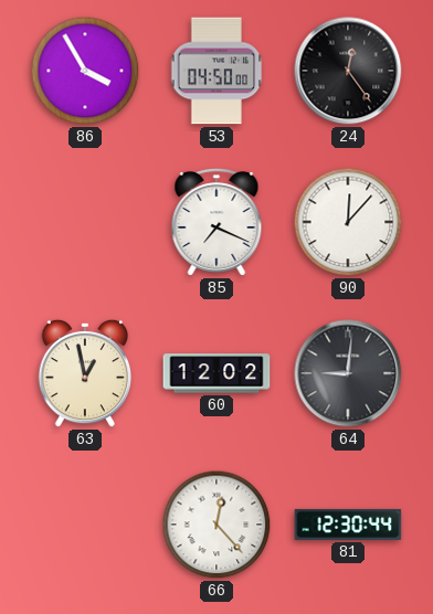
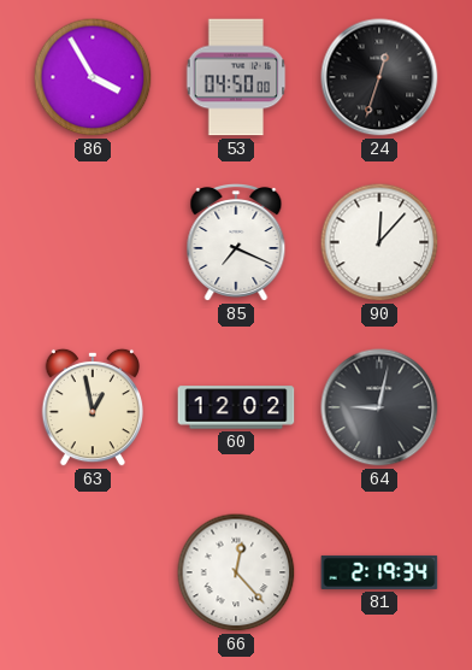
24: 12:24 -> 12:33 (379, 77)
64: 9:01 -> 9:02 (379, 407)
81: 12:30 -> 2:19 (379, 572)
